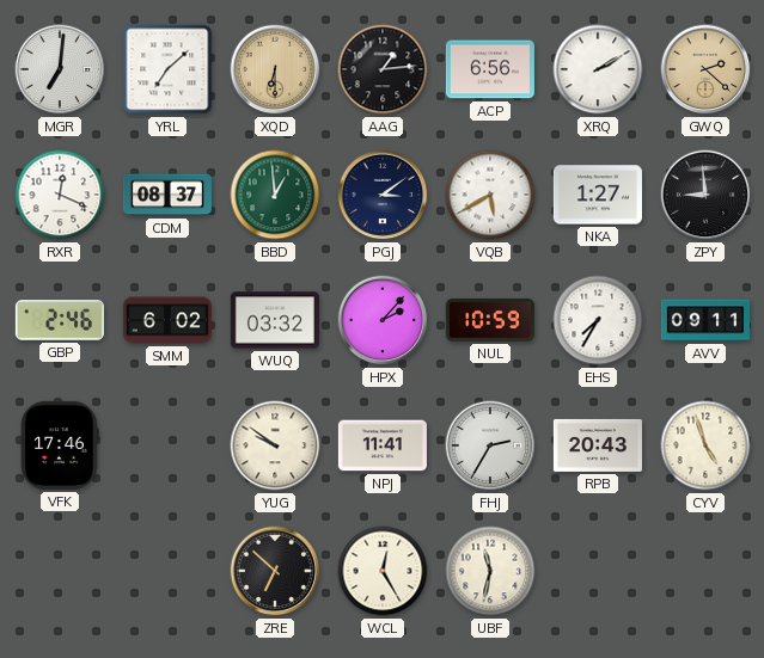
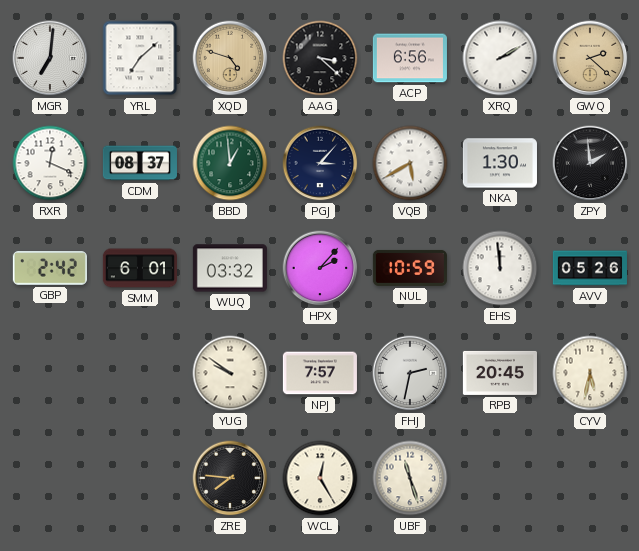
XQD: 6:30 -> 4:48 (230, 58)
AAG: 1:14 -> 3:22 (320, 58)
PGJ: 3:09 -> 3:07 (320, 163)
NKA: 1:27 -> 1:30 (500, 163)
ZPY: 8:59 -> 1:59 (590, 163)
GBP: 2:46 -> 2:42 (50, 268)
SMM: 6:02 -> 6:01 (140, 268)
EHS: 7:35 -> 11:59 (500, 268)
AVV: 09:11 -> 05:26 (590, 268)
VFK: 17:46 -> none (60, 445)
NPJ: 11:41 -> 7:57 (320, 373)
FHJ: 2:35 -> 2:32 (410, 373)
RPB: 20:43 -> 20:45 (500, 373)
CYV: 4:57 -> 5:32 (590, 373)
ZRE: 6:52 -> 7:46 (230, 478)
UBF: 11:32 -> 11:27 (410, 478)
